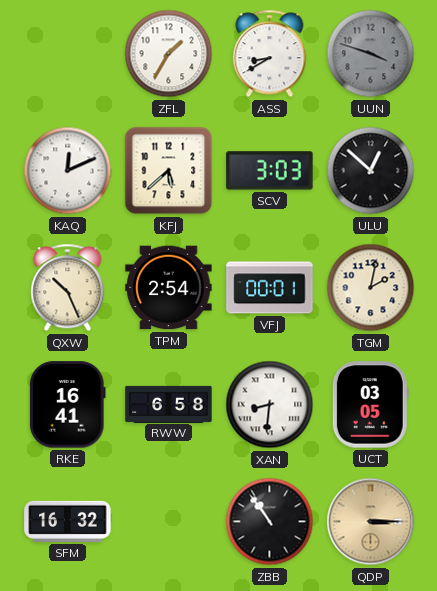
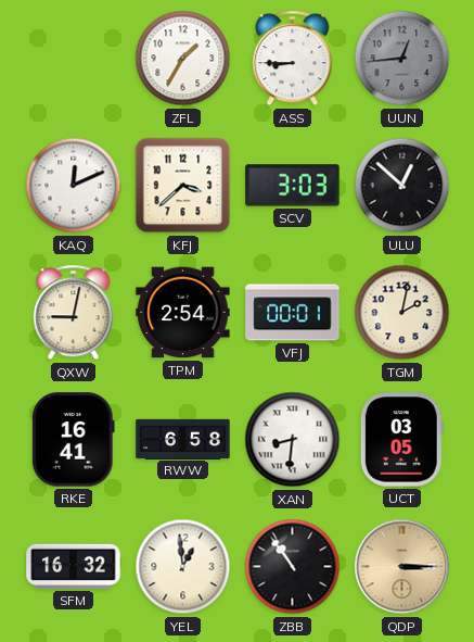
ASS: 8:40 -> 8:45 (293, 59)
UUN: 3:48 -> 12:44 (402, 59)
KFJ: 5:38 -> 3:38 (183, 186)
QXW: 10:26 -> 9:02 (74, 313)
YEL: none -> 12:59 (183, 567)
